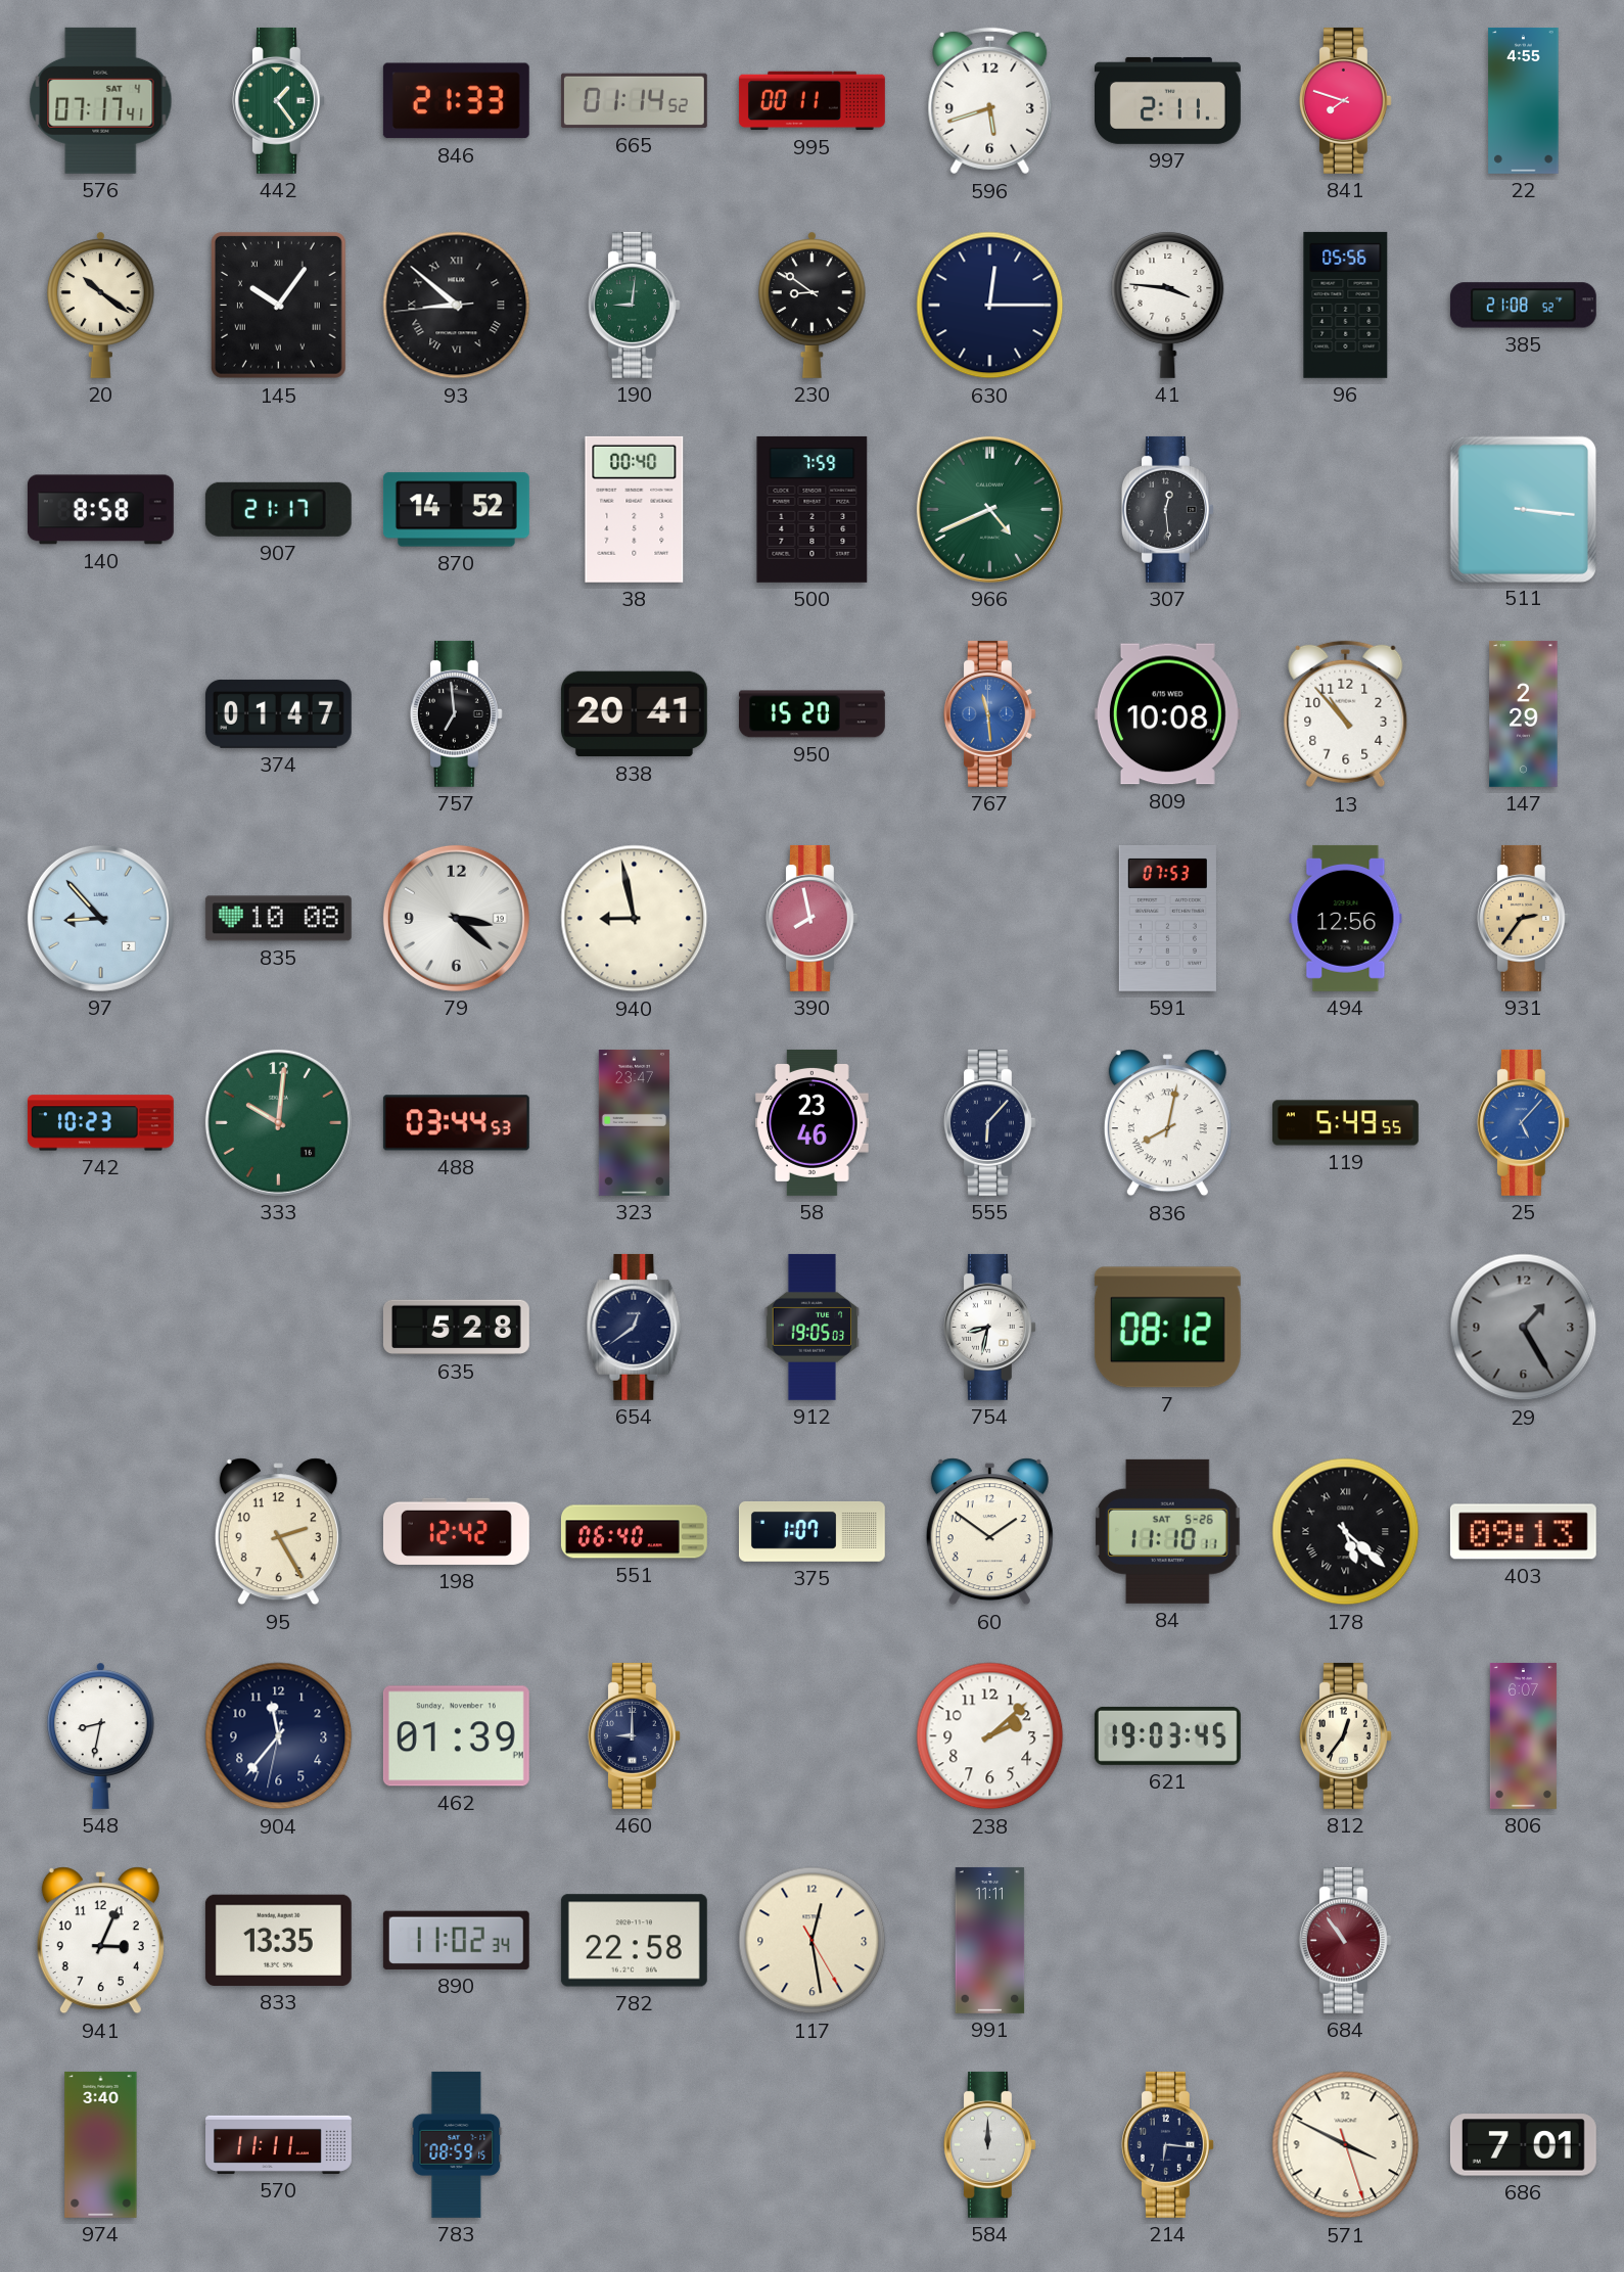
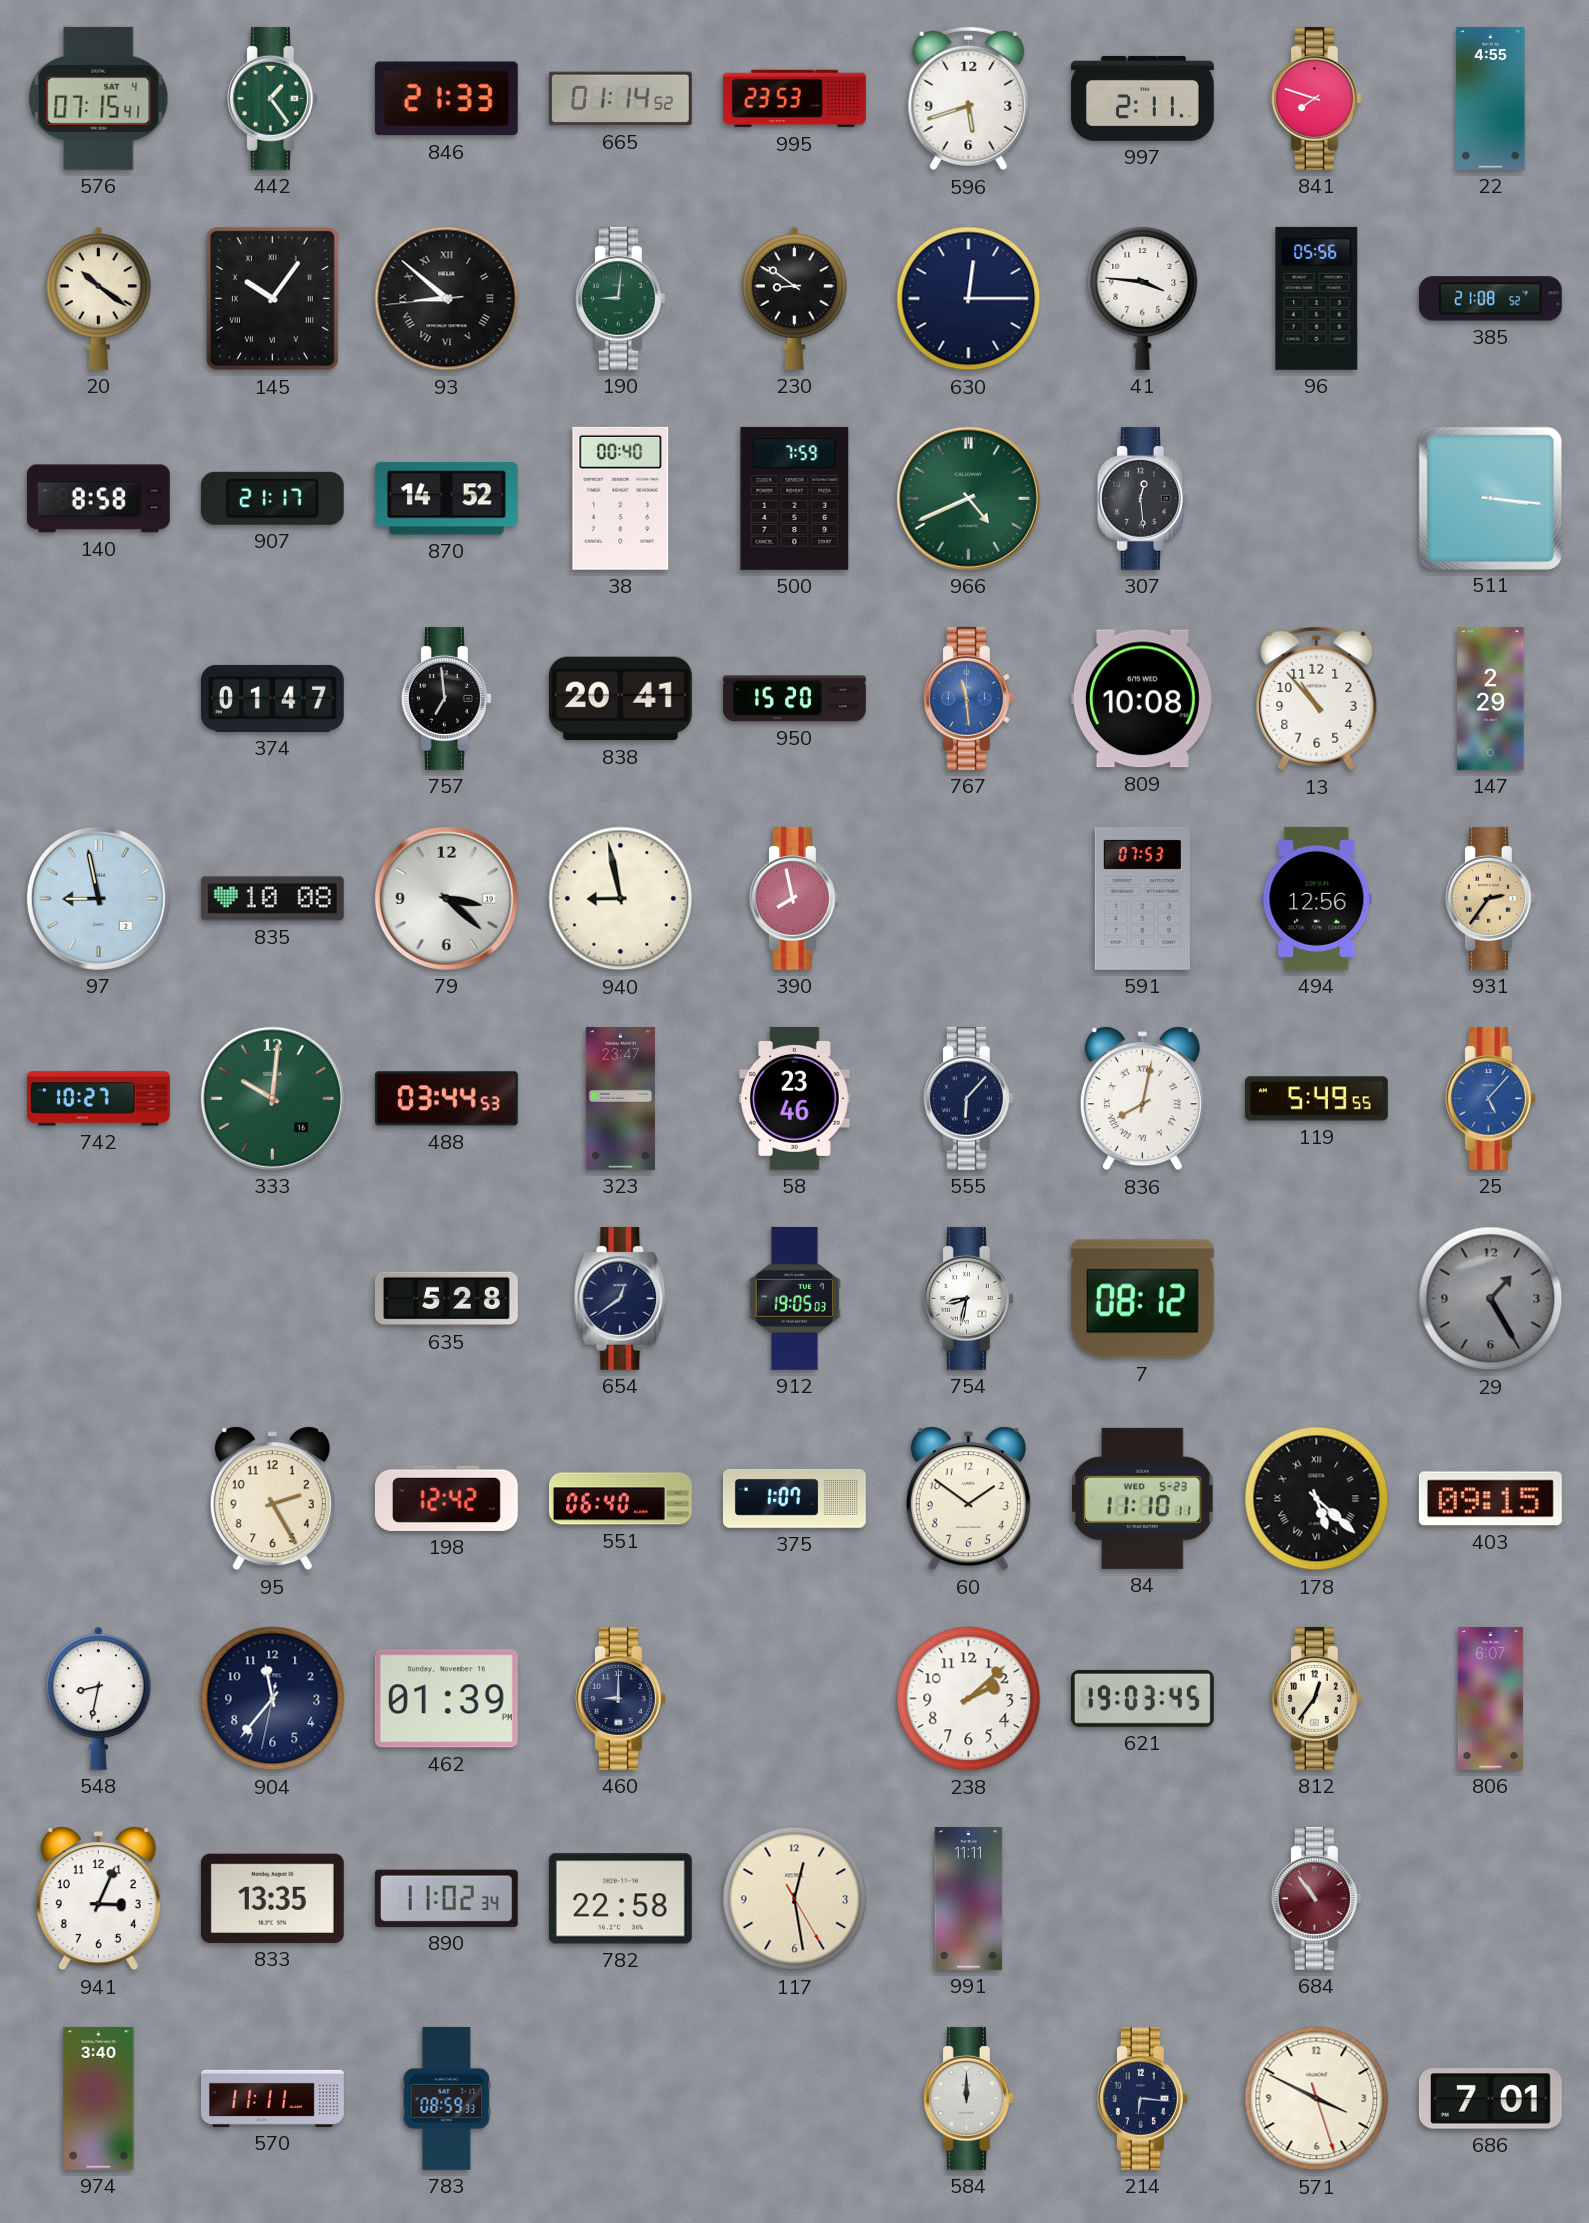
576: 07:17 -> 07:15 (99, 98)
995: 00:11 -> 23:53 (794, 99)
97: 8:53 -> 8:58 (98, 898)
742: 10:23 -> 10:27 (98, 1099)
84 date: SAT 5-26 -> WED 5-23 (1143, 1498)
403: 09:13 -> 09:15 (1490, 1499)
783: 08:59:15 -> 08:59:33 (447, 2098)
